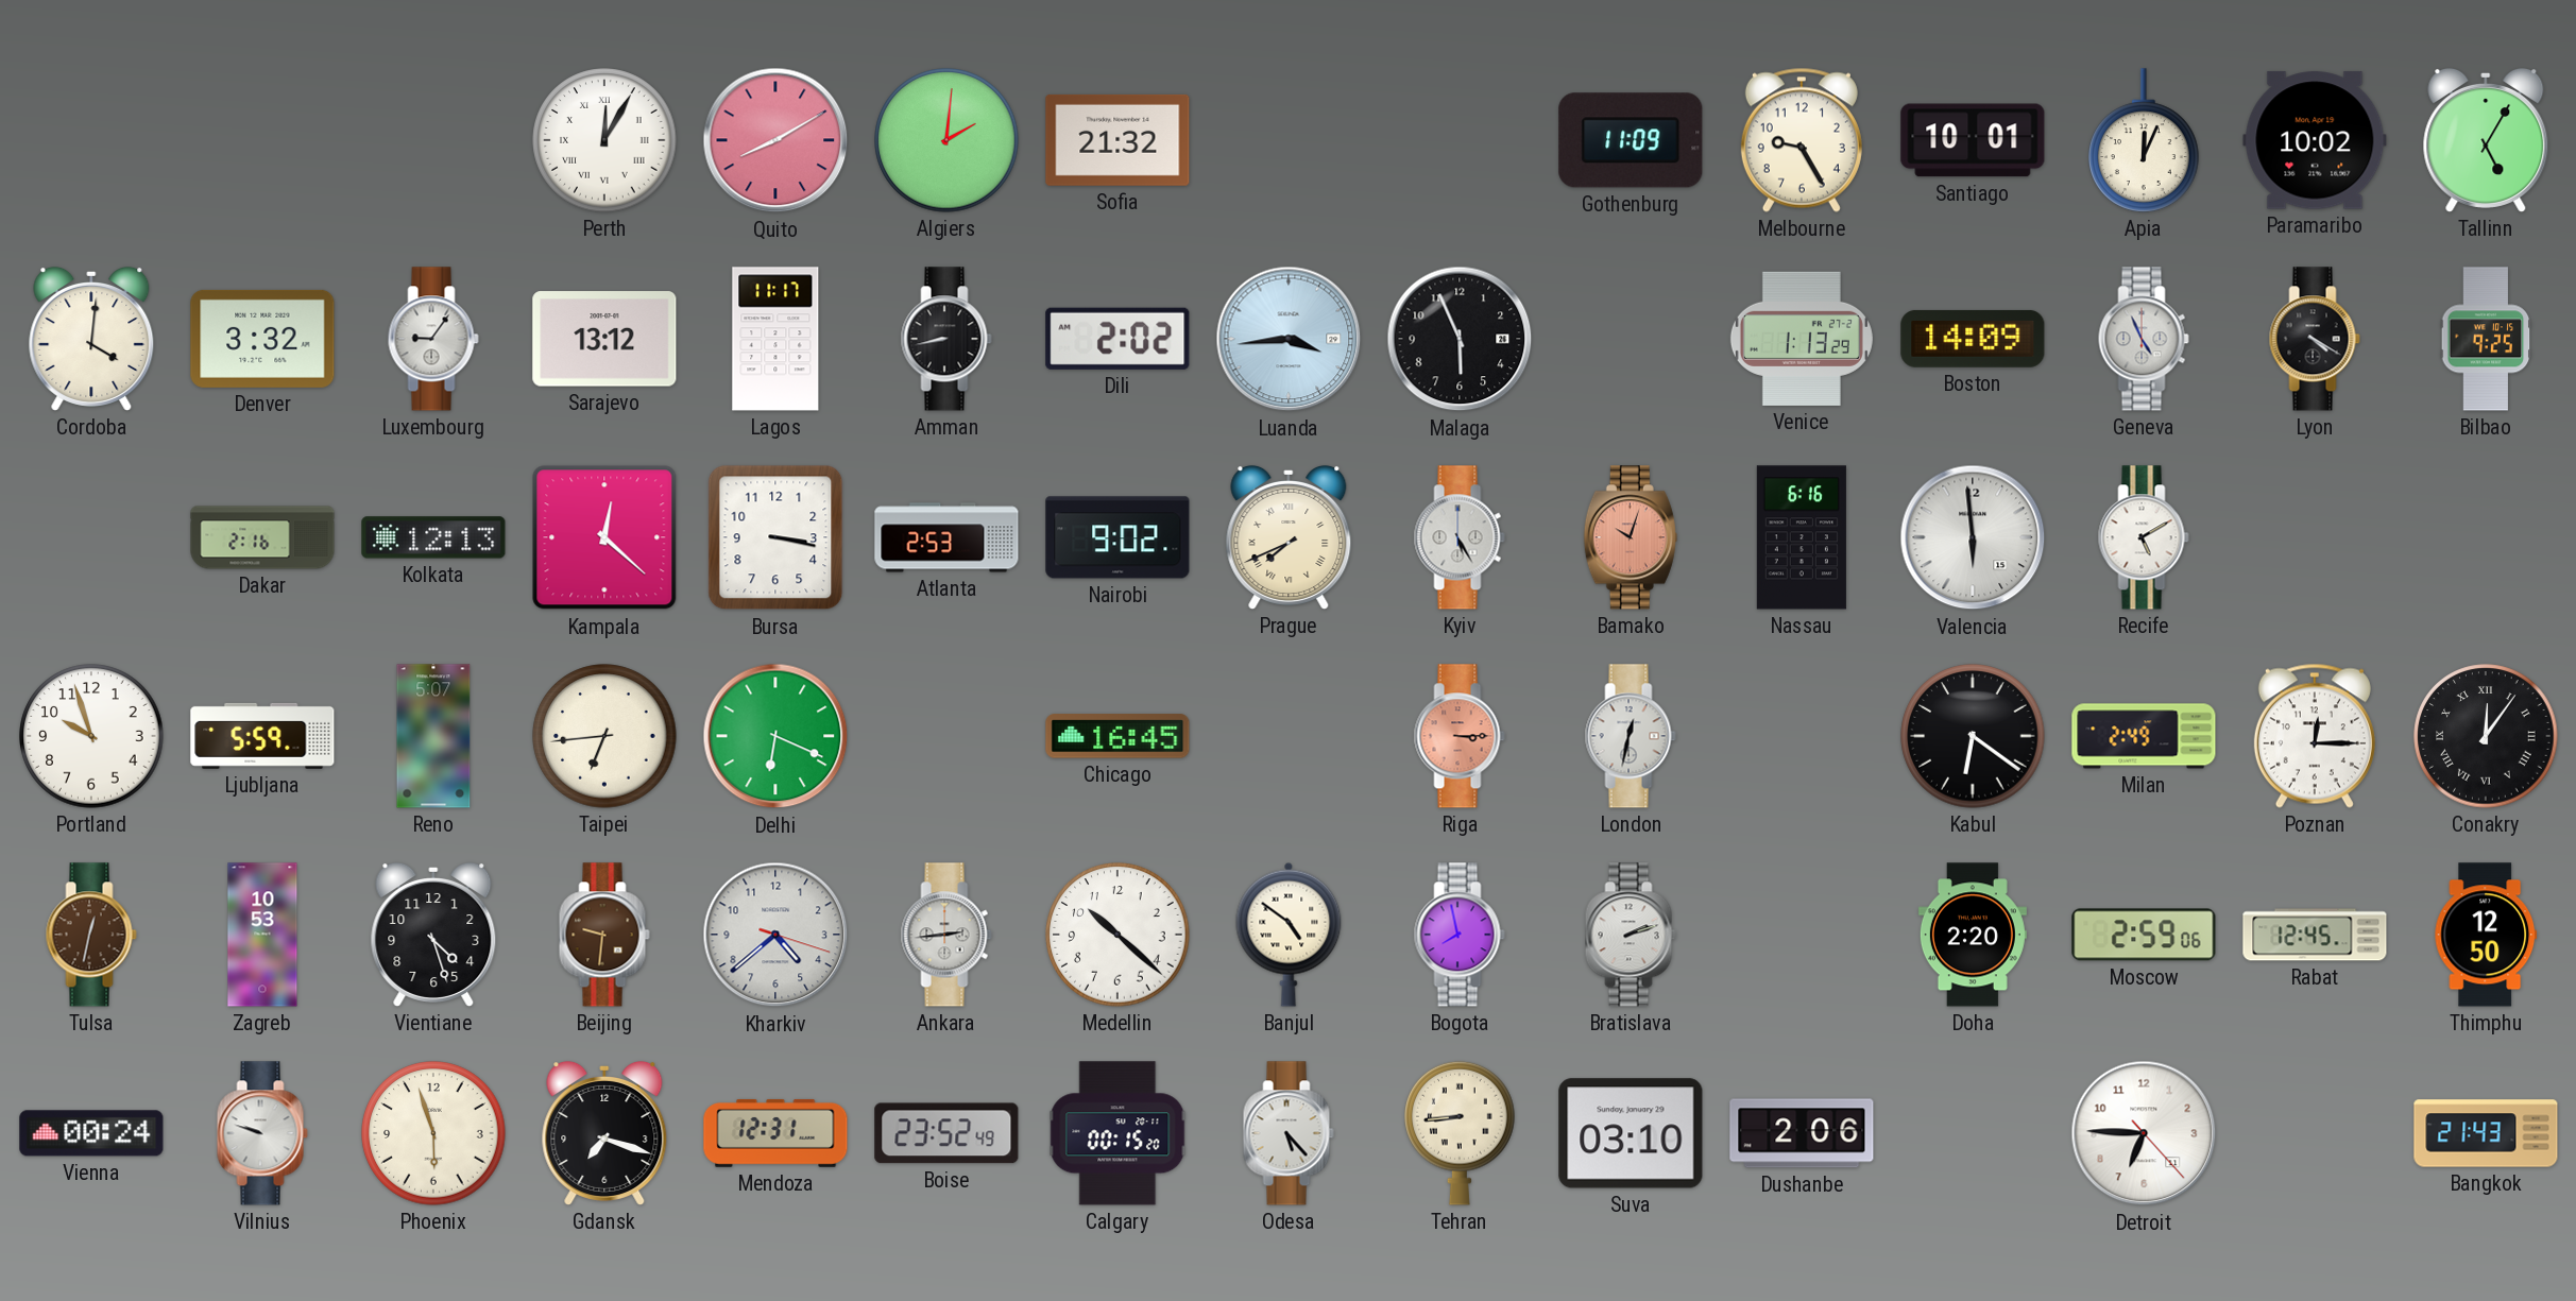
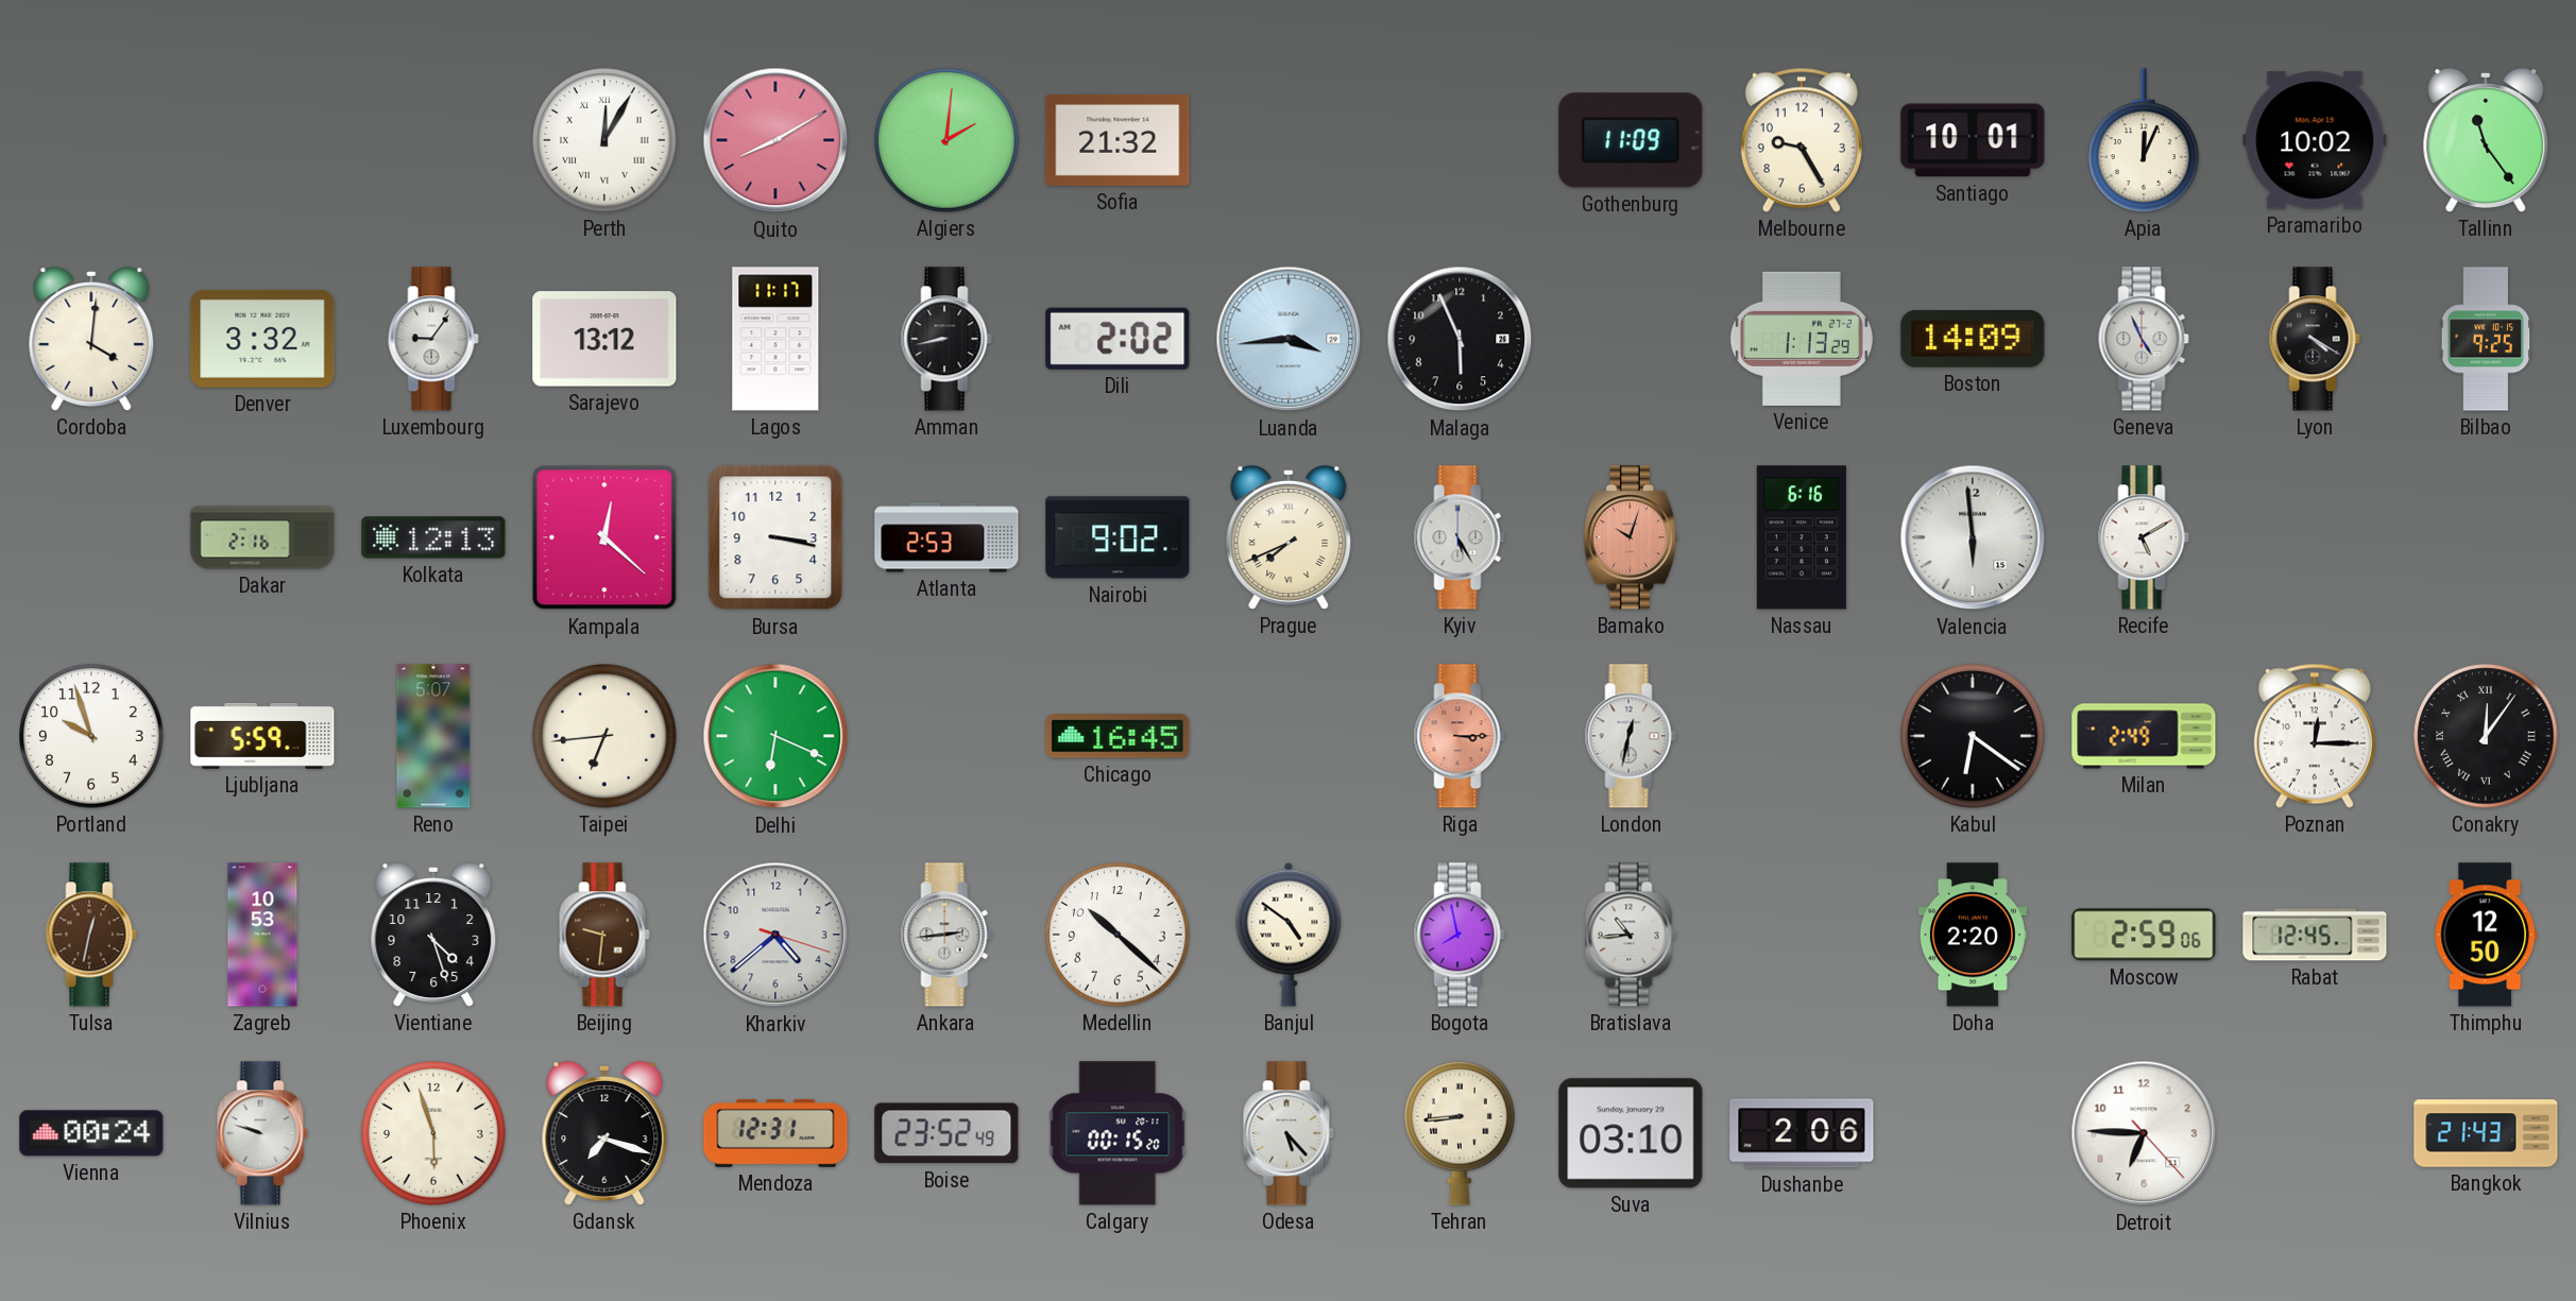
Tallinn: 5:05 -> 11:24 (2486, 140)
Bratislava: 2:12 -> 10:44 (1631, 935)
